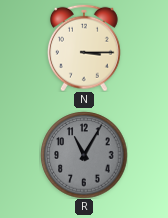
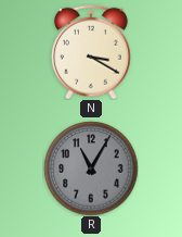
N: 3:15 -> 3:20 (91, 52)
